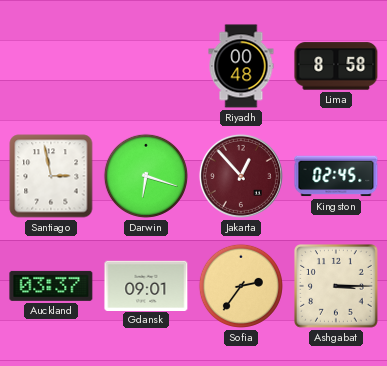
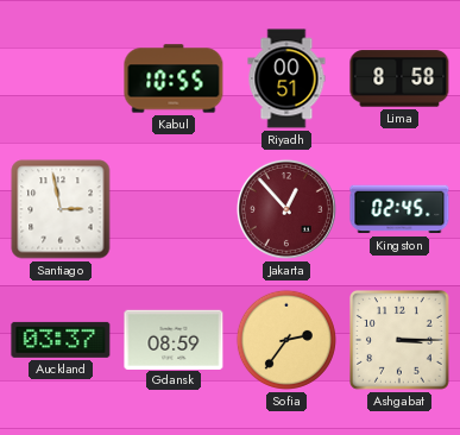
Kabul: none -> 10:55 (174, 78)
Riyadh: 00:48 -> 00:51 (286, 78)
Darwin: 6:18 -> none (146, 176)
Gdansk: 09:01 -> 08:59 (174, 339)
